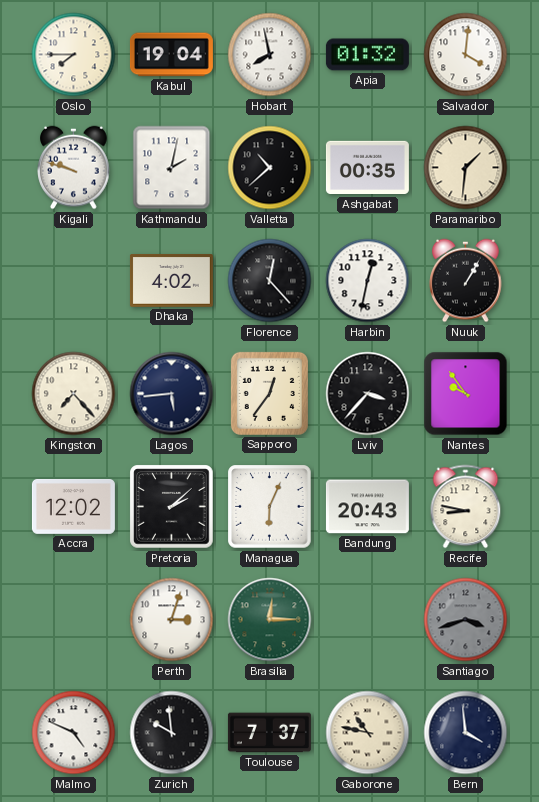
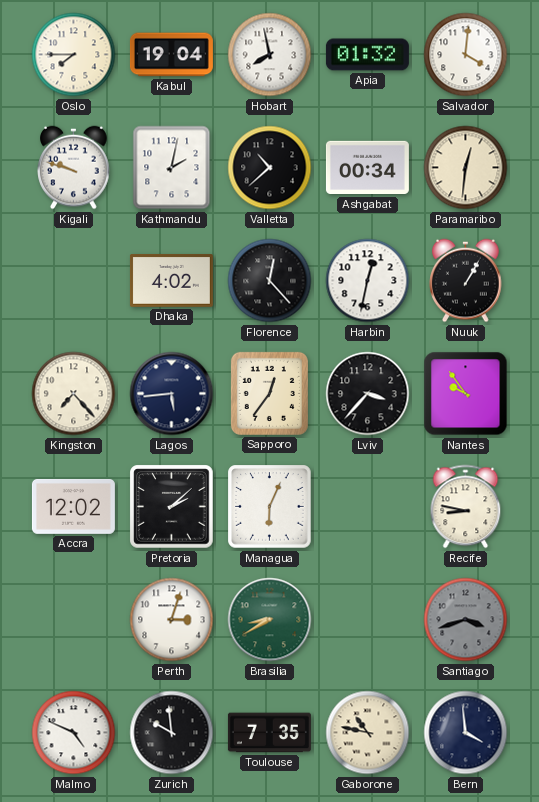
Ashgabat: 00:35 -> 00:34 (367, 168)
Paramaribo: 1:31 -> 12:31 (466, 168)
Bandung: 20:43 -> none (367, 507)
Brasilia: 12:15 -> 8:40 (270, 620)
Toulouse: 7:37 -> 7:35 (269, 733)
